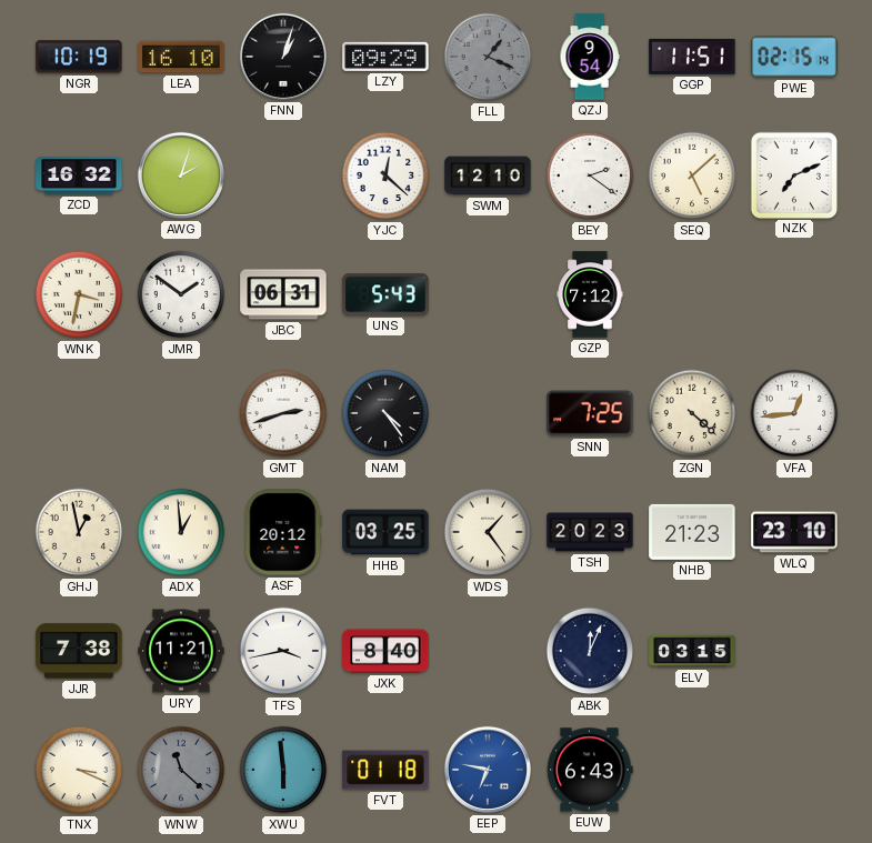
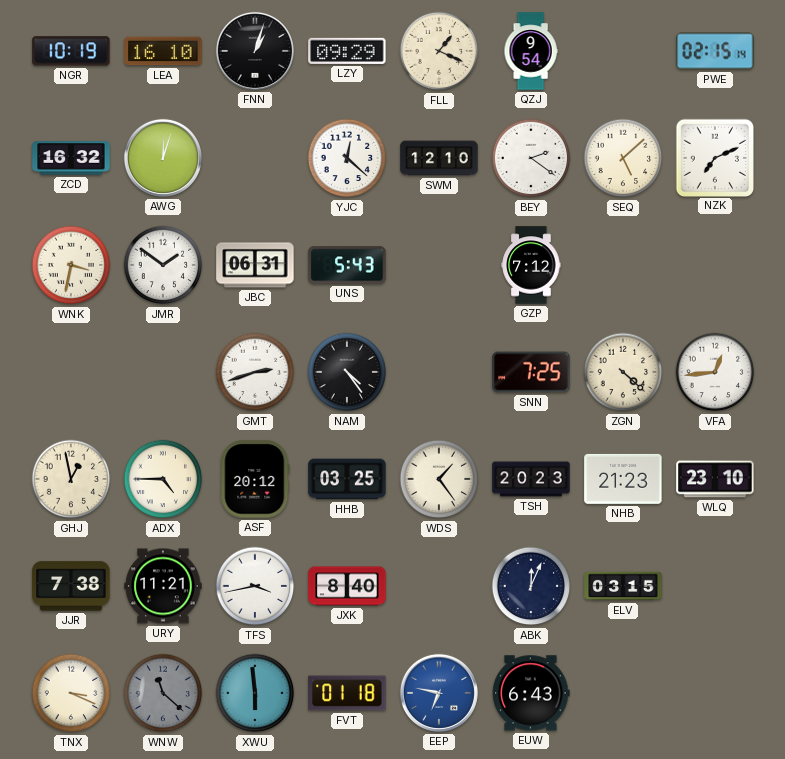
FLL dial: grey -> cream (439, 51)
GGP: 11:51 -> none (692, 57)
AWG: 2:03 -> 12:03 (163, 158)
ADX: 12:59 -> 4:45 (163, 479)
